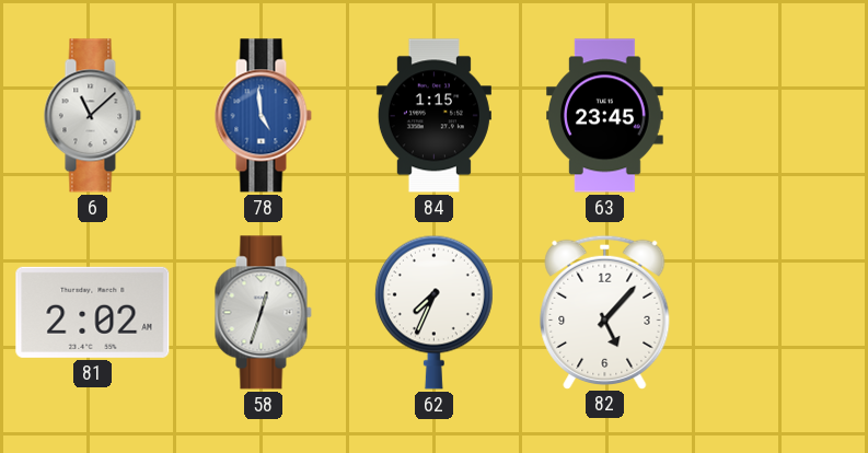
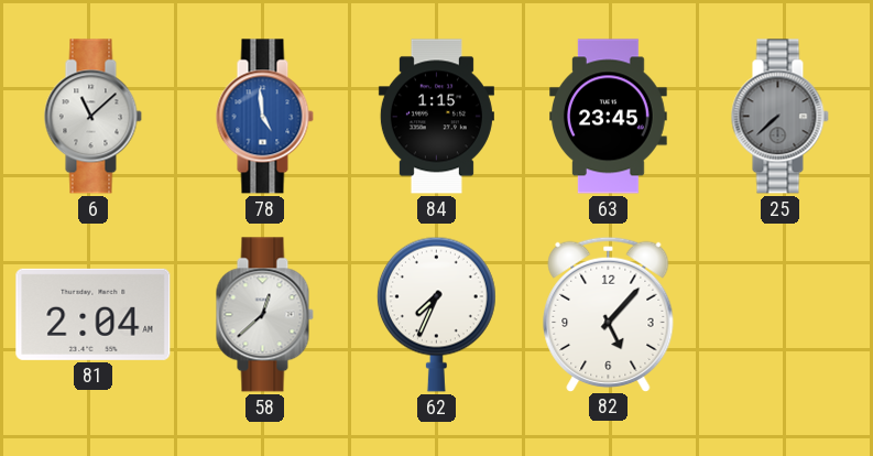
25: none -> 7:38 (779, 117)
81: 2:02 -> 2:04 (94, 314)
58: 12:33 -> 12:38 (264, 315)
